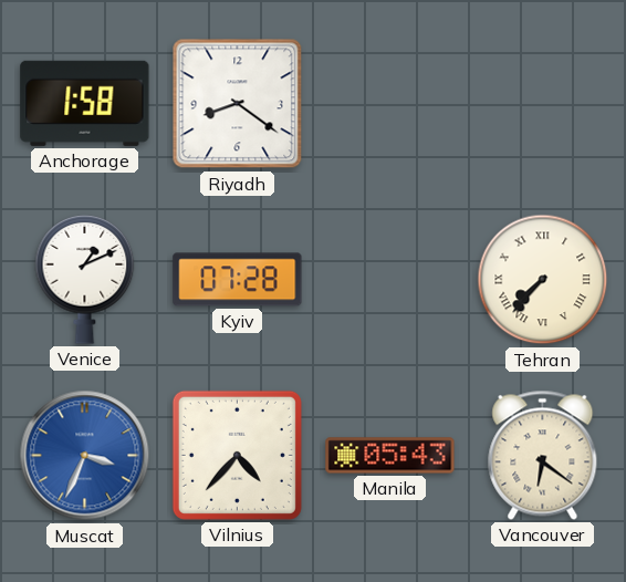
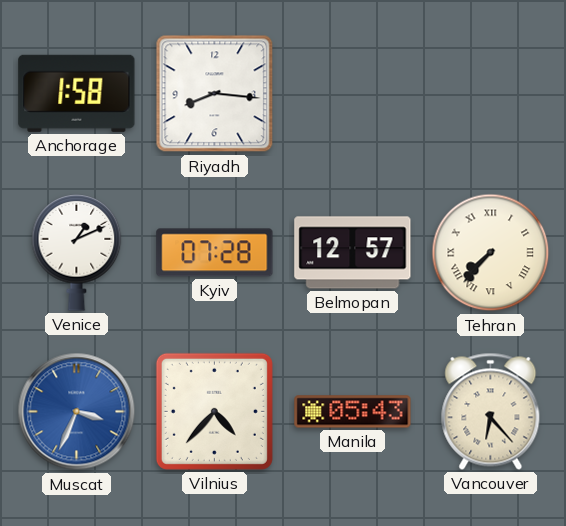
Riyadh: 8:21 -> 8:16 (215, 94)
Belmopan: none -> 12:57 (353, 253)
Vancouver: 6:21 -> 6:23 (491, 411)
